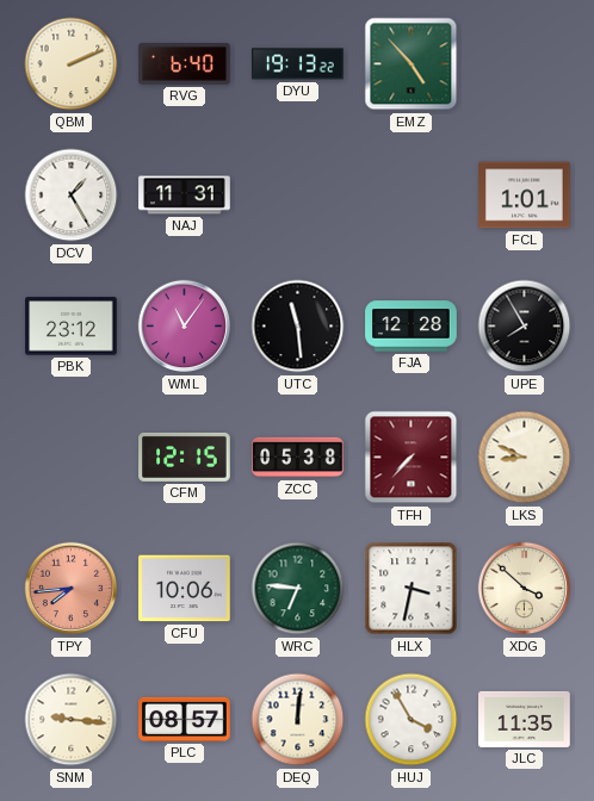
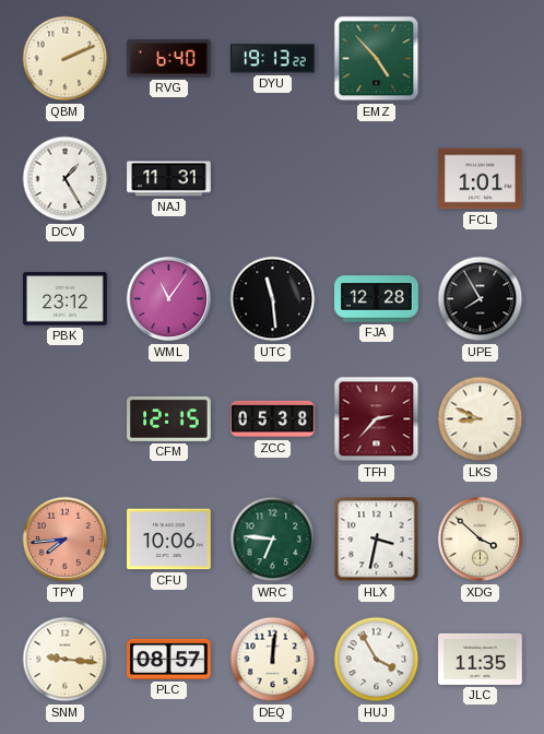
TFH: 7:37 -> 2:37 (377, 419)
